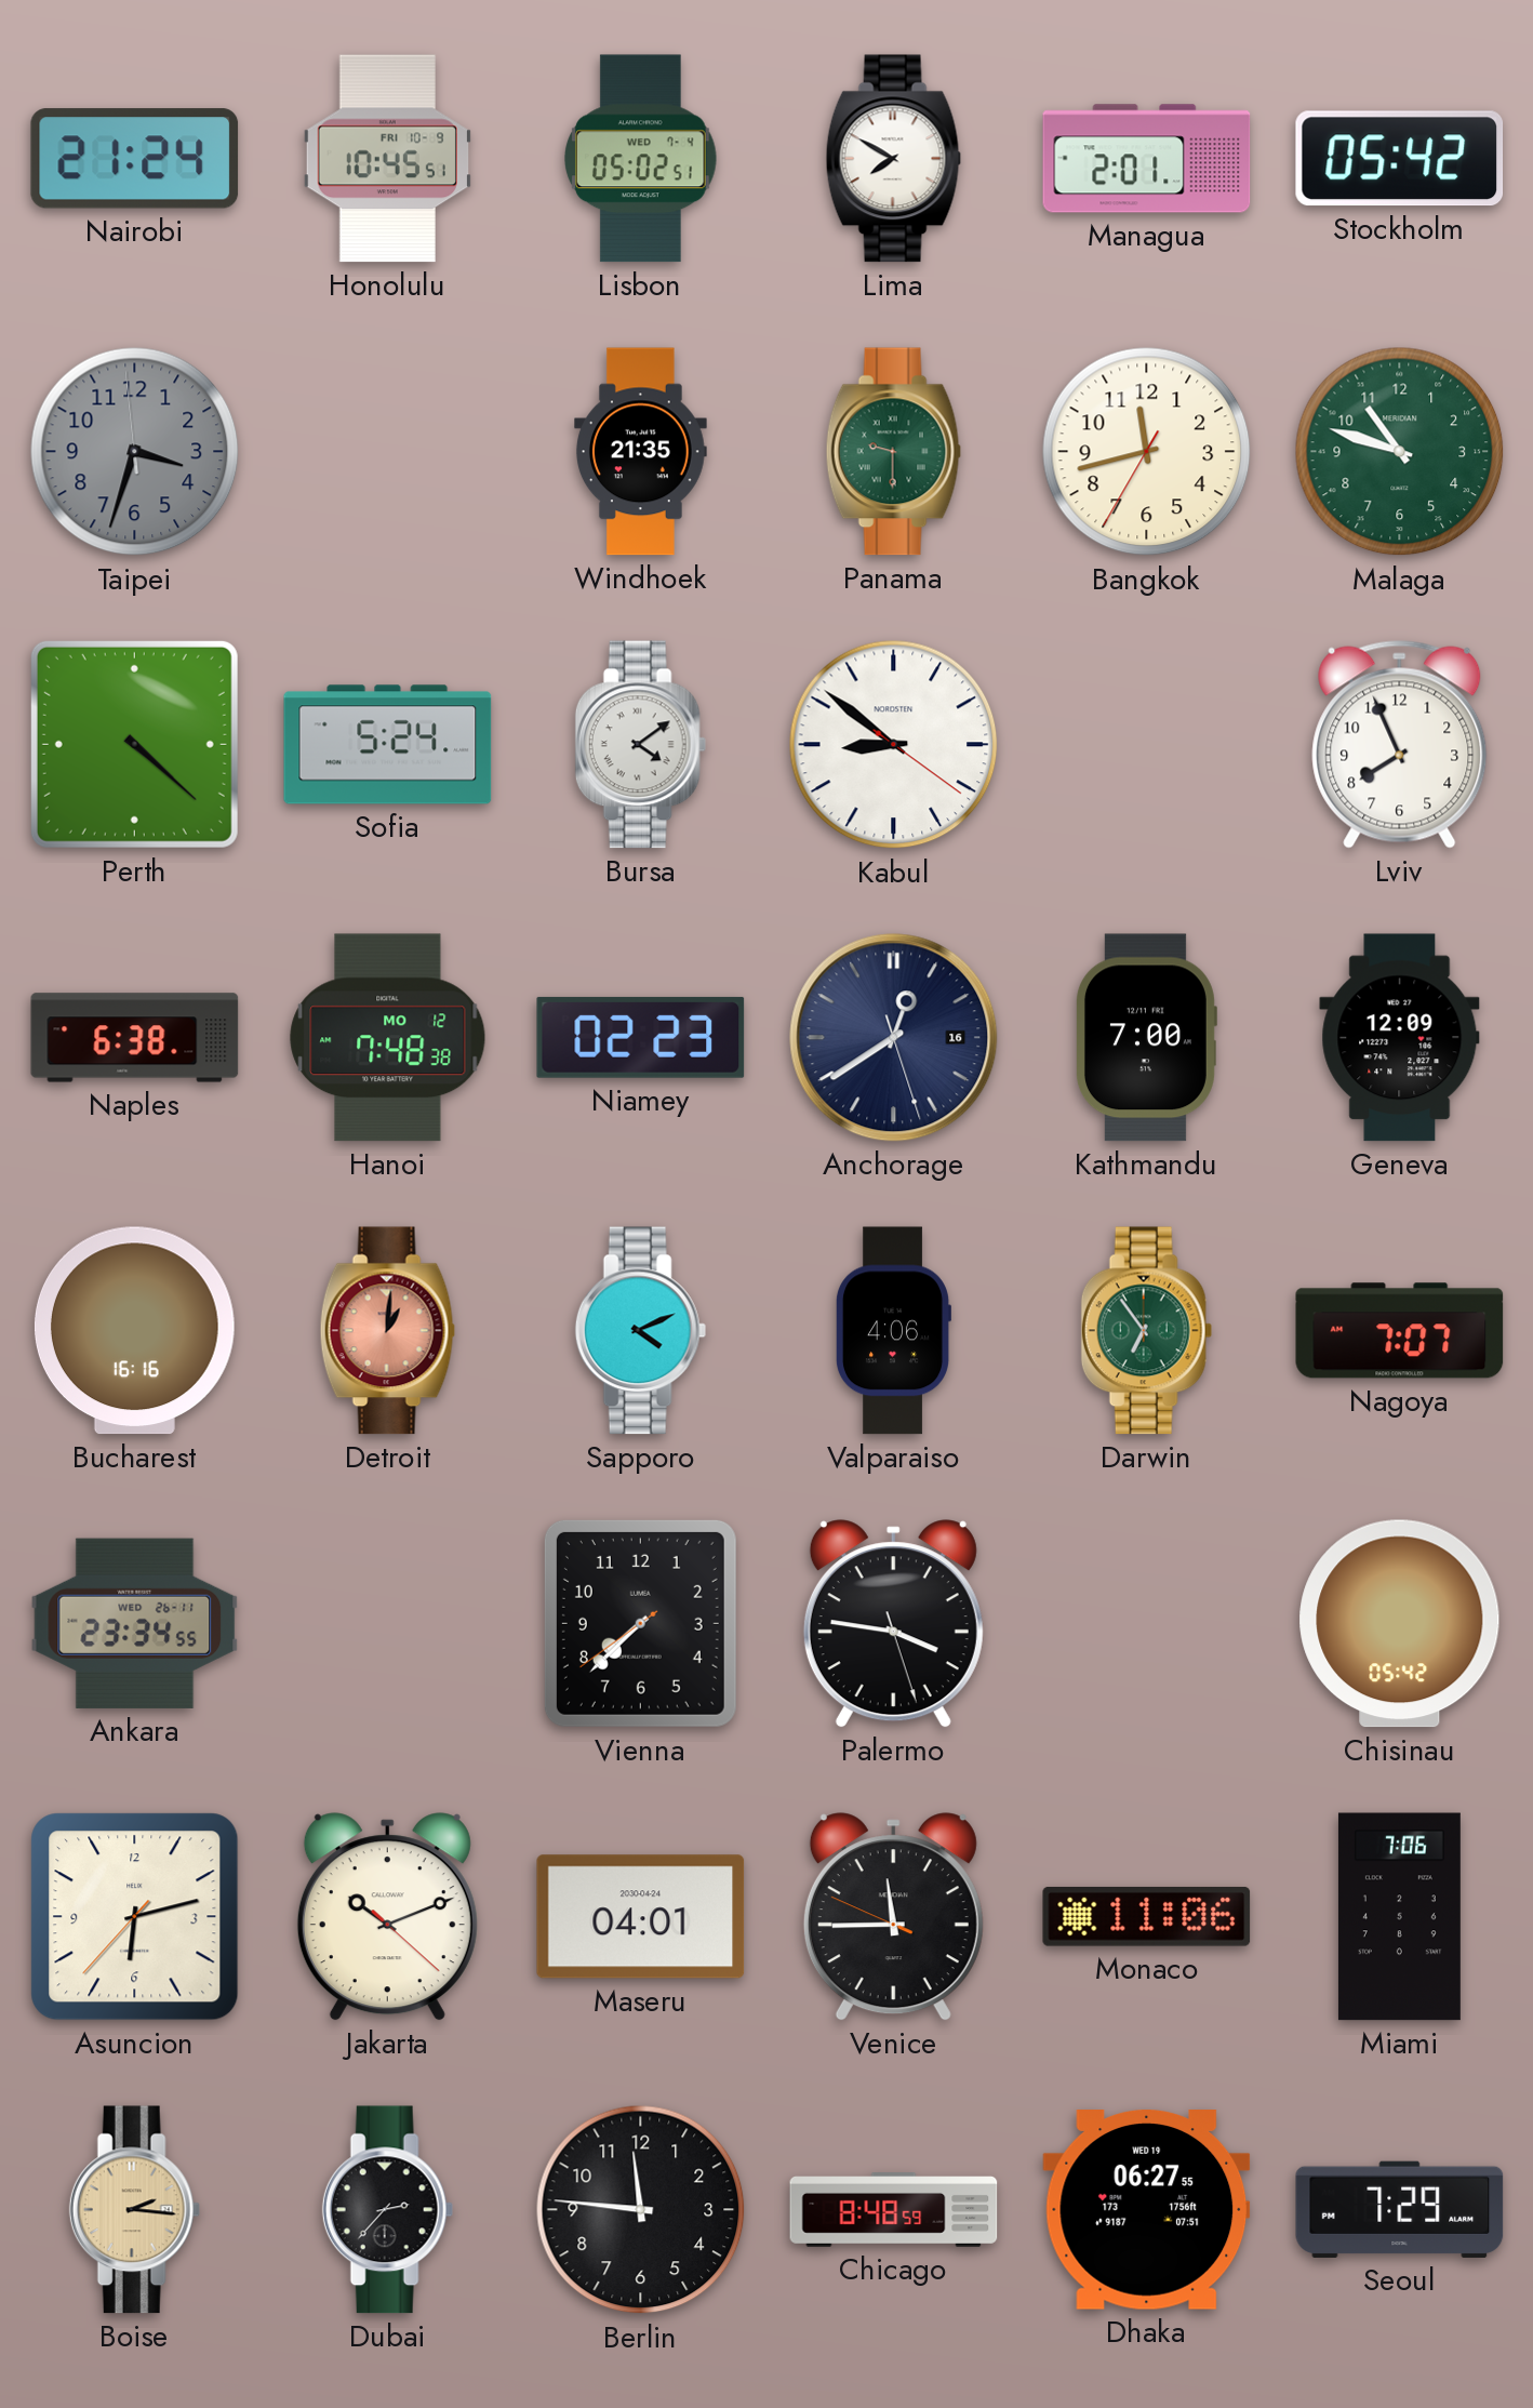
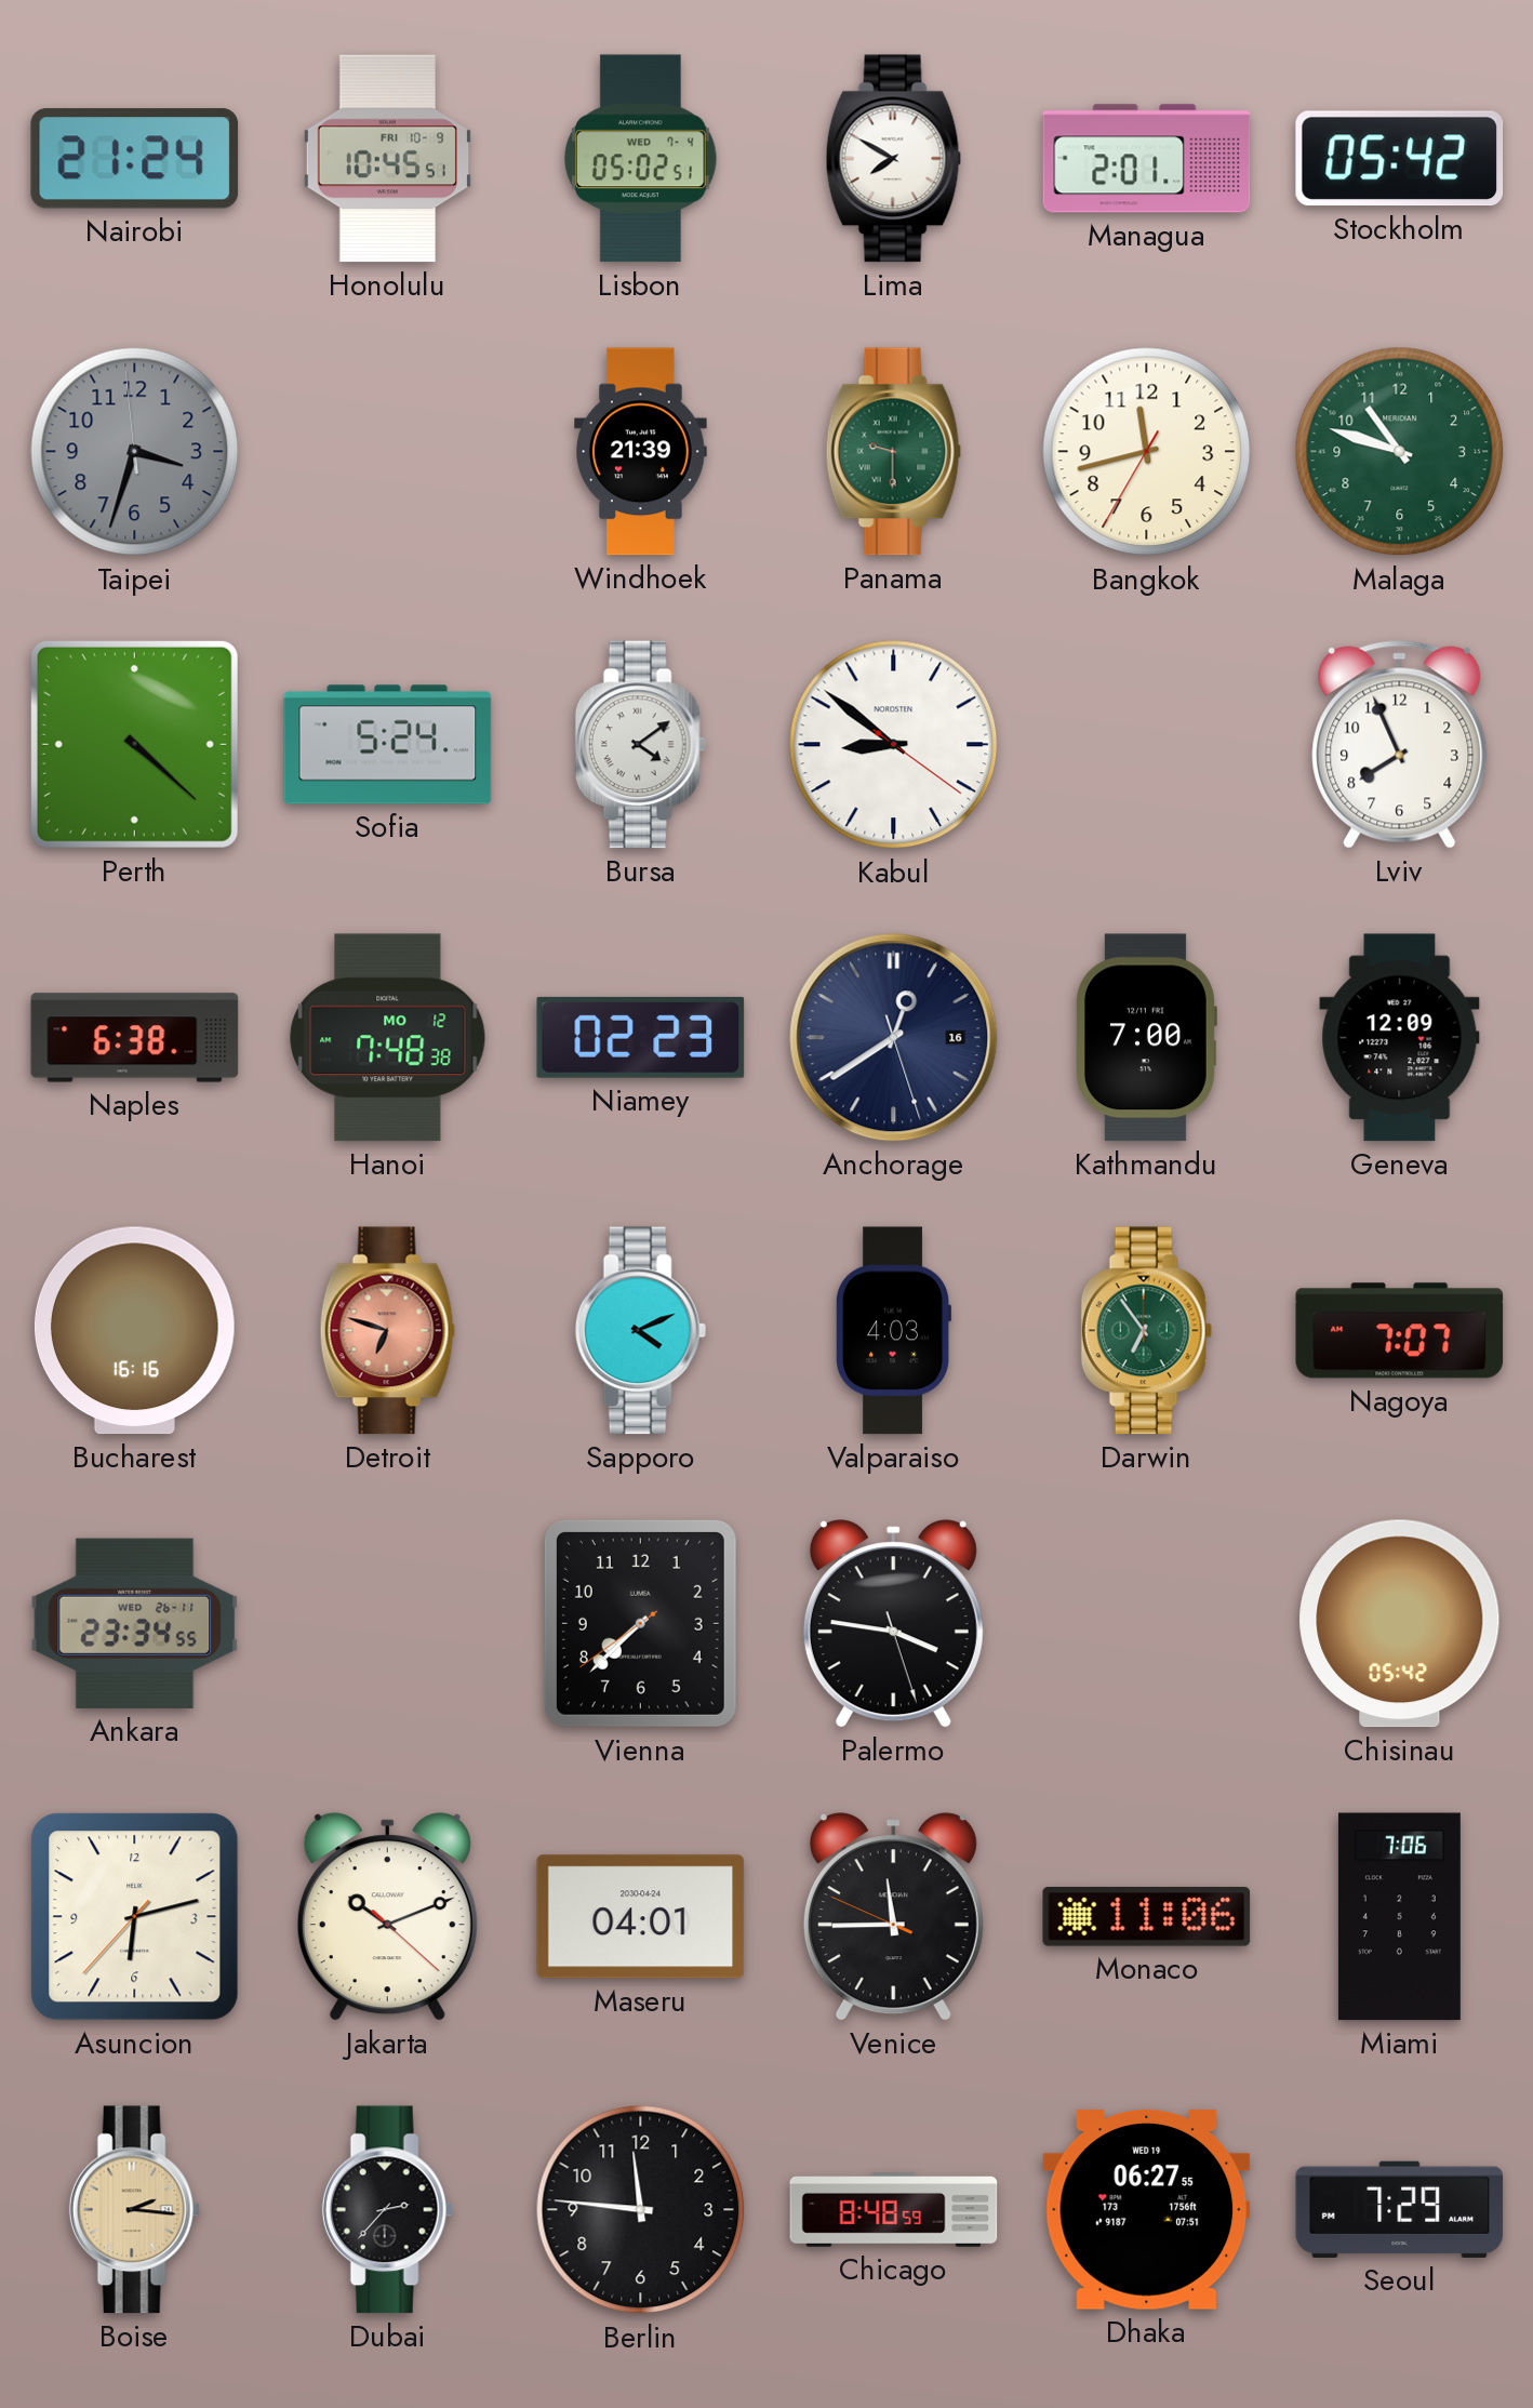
Windhoek: 21:35 -> 21:39 (641, 452)
Detroit: 1:01 -> 6:48 (387, 1331)
Valparaiso: 4:06 -> 4:03 (893, 1331)
